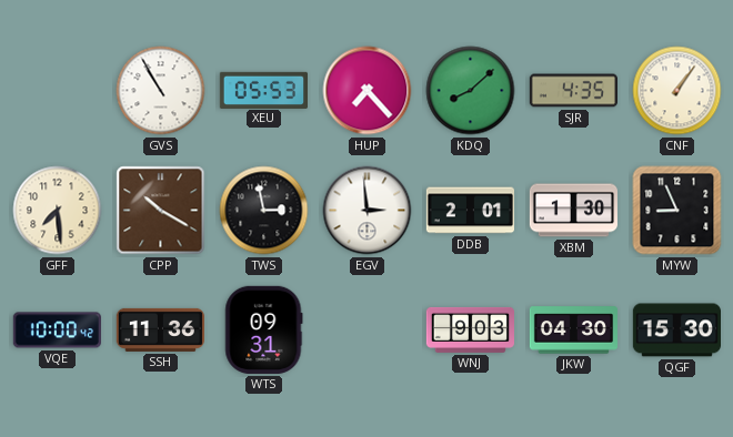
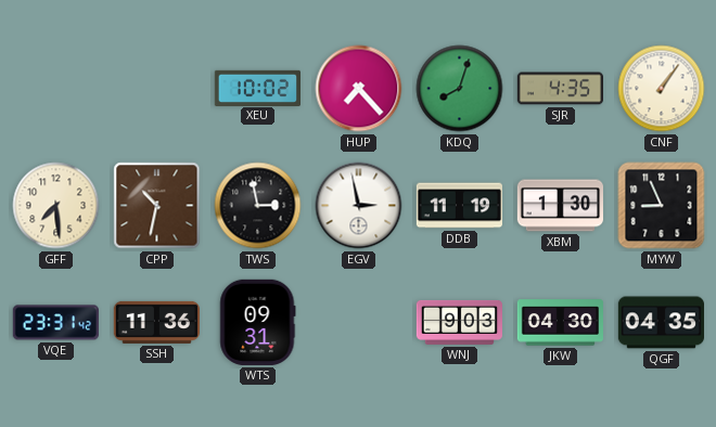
GVS: 10:55 -> none (161, 91)
XEU: 05:53 -> 10:02 (257, 88)
KDQ: 8:08 -> 8:03 (460, 89)
CPP: 10:20 -> 10:32 (157, 206)
EGV: 2:59 -> 2:58 (359, 206)
DDB: 2:01 -> 11:19 (459, 206)
VQE: 10:00 -> 23:31 (55, 323)
QGF: 15:30 -> 04:35 (661, 323)
